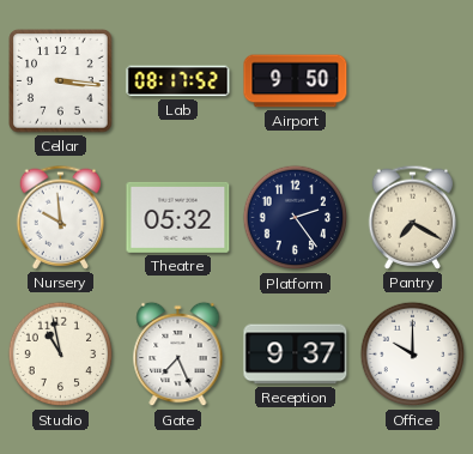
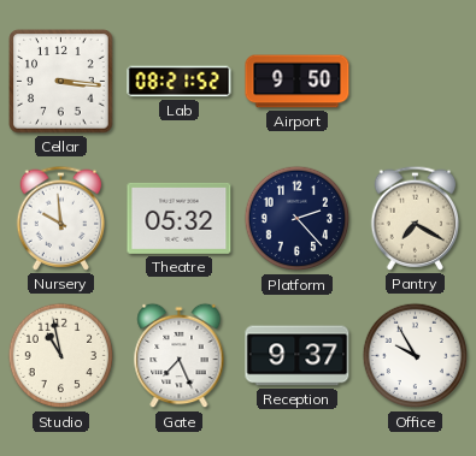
Lab: 08:17 -> 08:21 (180, 82)
Platform: 2:24 -> 2:23 (298, 219)
Office: 10:00 -> 9:55 (416, 356)
